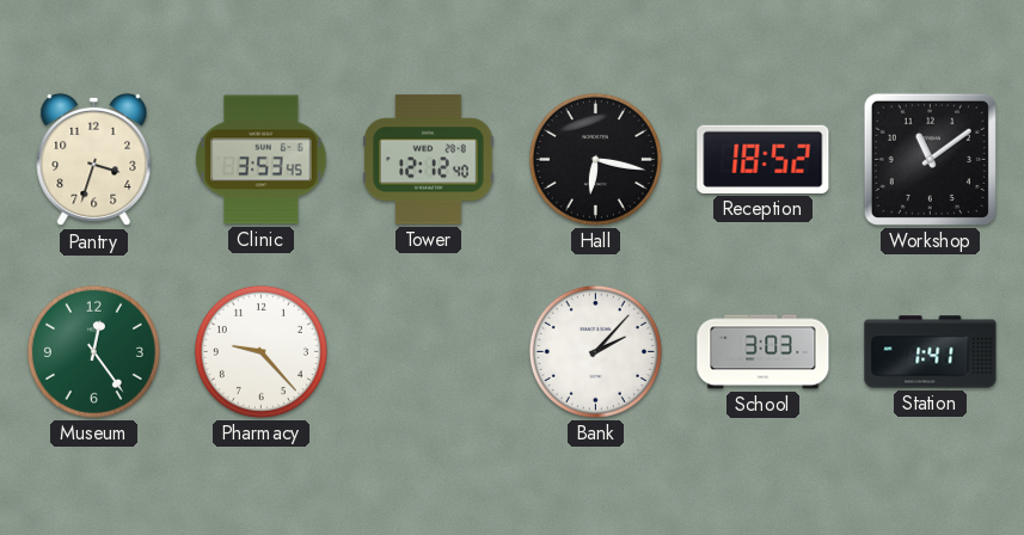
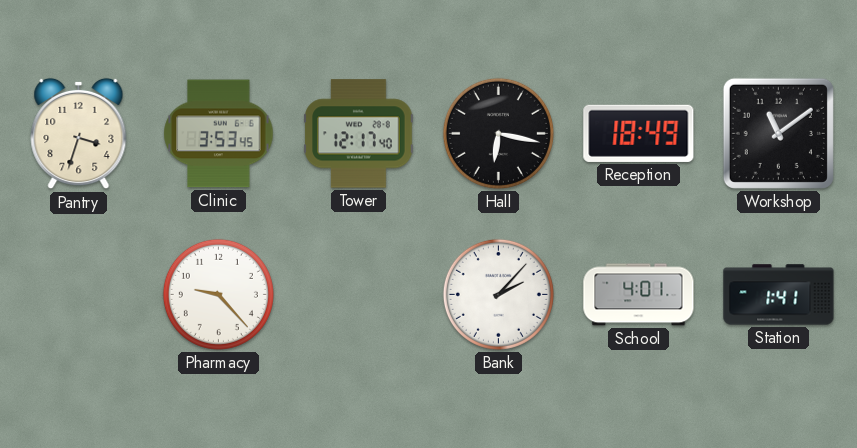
Tower: 12:12 -> 12:17 (359, 134)
Reception: 18:52 -> 18:49 (639, 133)
Museum: 12:24 -> none (93, 351)
School: 3:03 -> 4:01 (639, 295)
